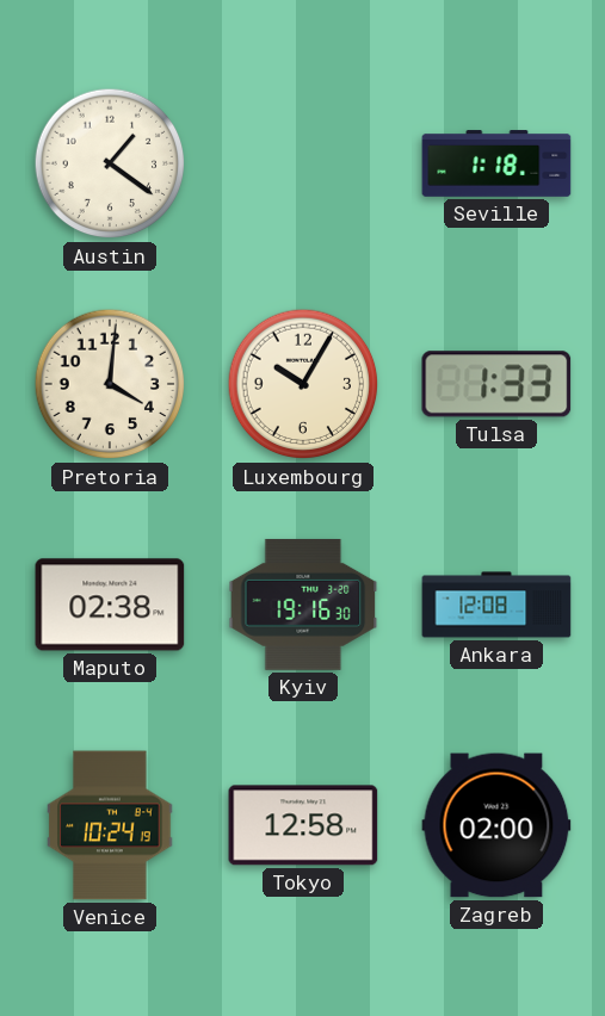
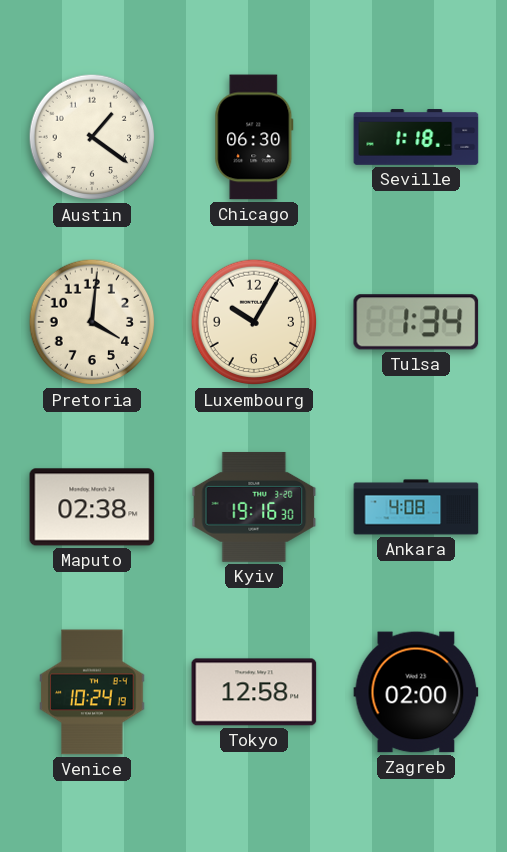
Chicago: none -> 06:30 (254, 137)
Tulsa: 1:33 -> 1:34 (416, 322)
Ankara: 12:08 -> 4:08 (416, 507)
